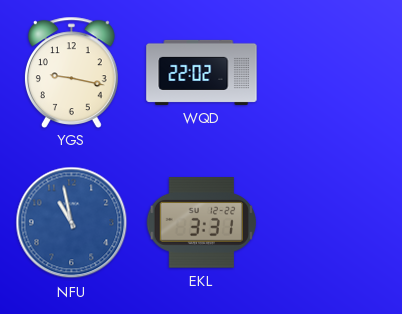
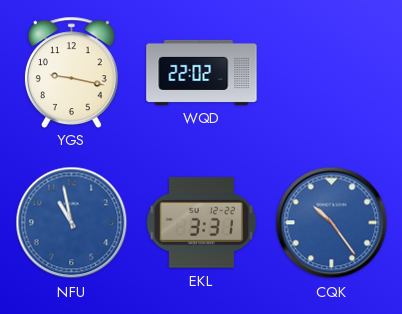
CQK: none -> 10:24 (332, 223)
